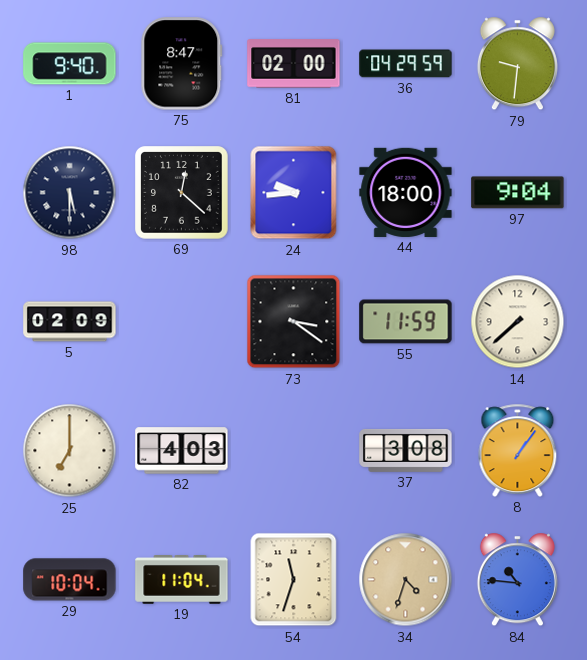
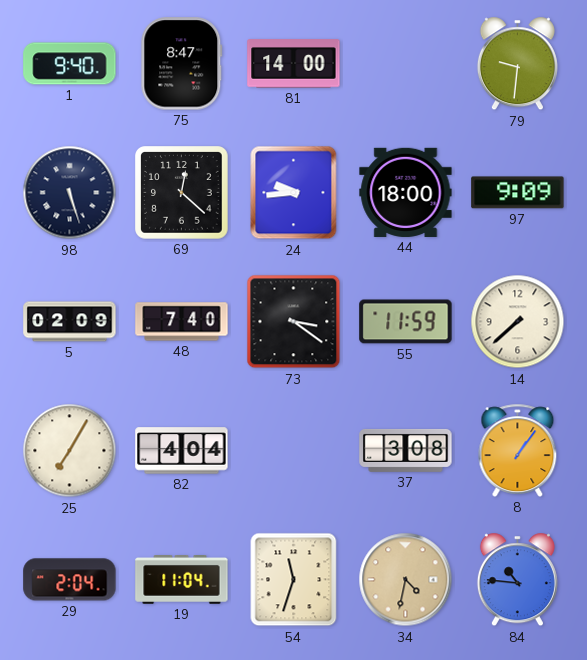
81: 02:00 -> 14:00 (294, 64)
36: 04:29 -> none (406, 64)
98: 5:30 -> 5:27 (70, 193)
97: 9:04 -> 9:09 (518, 193)
48: none -> 7:40 (182, 322)
25: 7:00 -> 7:05 (70, 451)
82: 4:03 -> 4:04 (182, 451)
29: 10:04 -> 2:04 (70, 580)
34: 4:33 -> 4:32 (406, 580)
